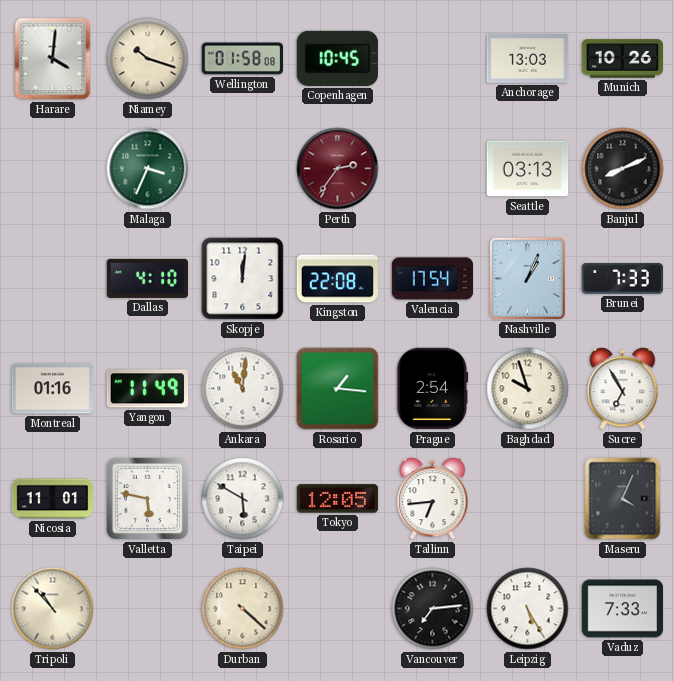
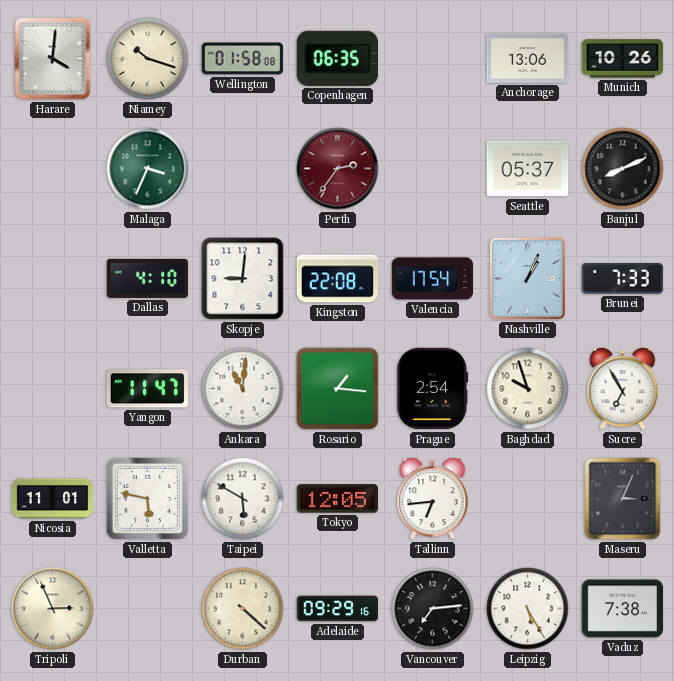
Copenhagen: 10:45 -> 06:35 (337, 58)
Anchorage: 13:03 -> 13:06 (528, 59)
Seattle: 03:13 -> 05:37 (528, 169)
Skopje: 12:01 -> 9:01 (243, 279)
Montreal: 01:16 -> none (53, 389)
Yangon: 11:49 -> 11:47 (147, 389)
Maseru: 4:04 -> 3:04 (623, 499)
Tripoli: 10:53 -> 2:56 (53, 609)
Adelaide: none -> 09:29 (338, 609)
Vaduz: 7:33 -> 7:38 (623, 609)
